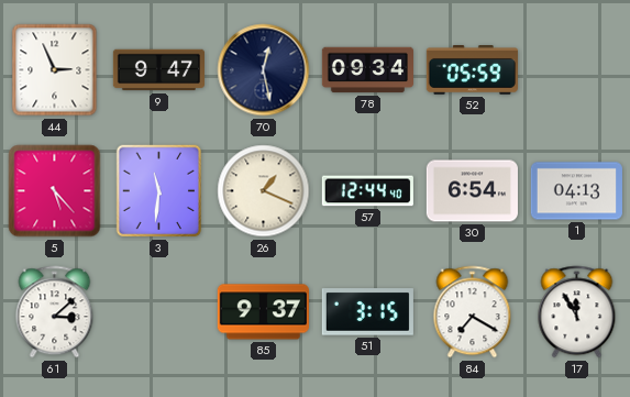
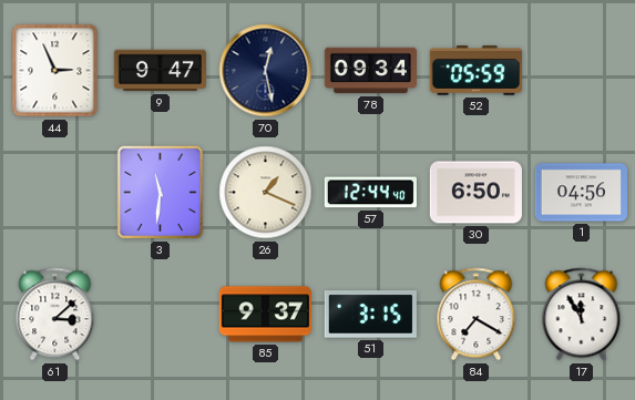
5: 5:23 -> none (55, 191)
30: 6:54 -> 6:50 (475, 193)
1: 04:13 -> 04:56 (581, 193)
